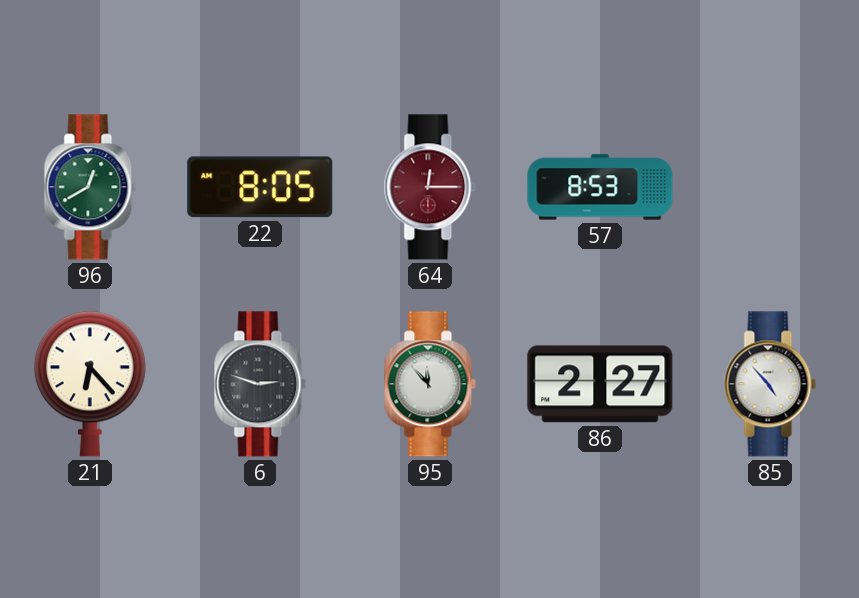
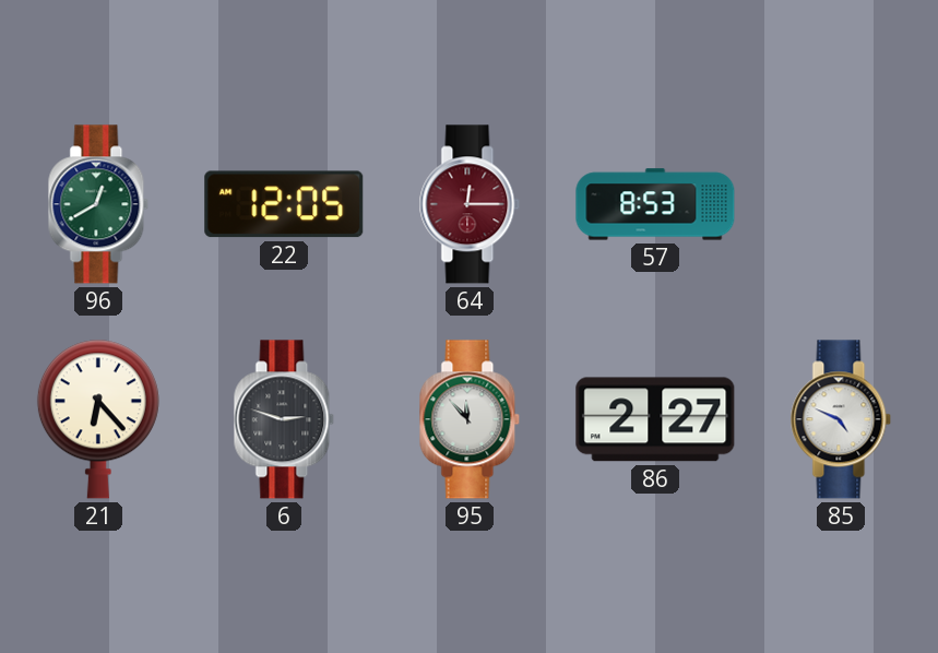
22: 8:05 -> 12:05 (284, 204)
85: 4:53 -> 4:49 (841, 419)
